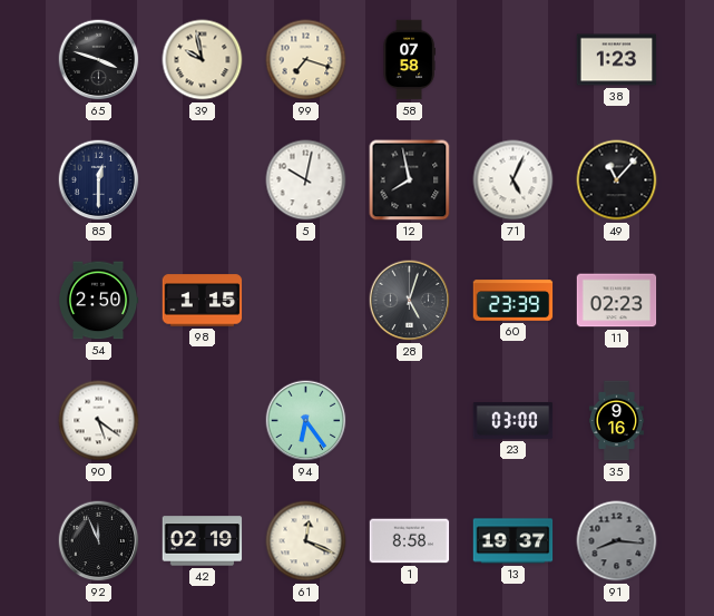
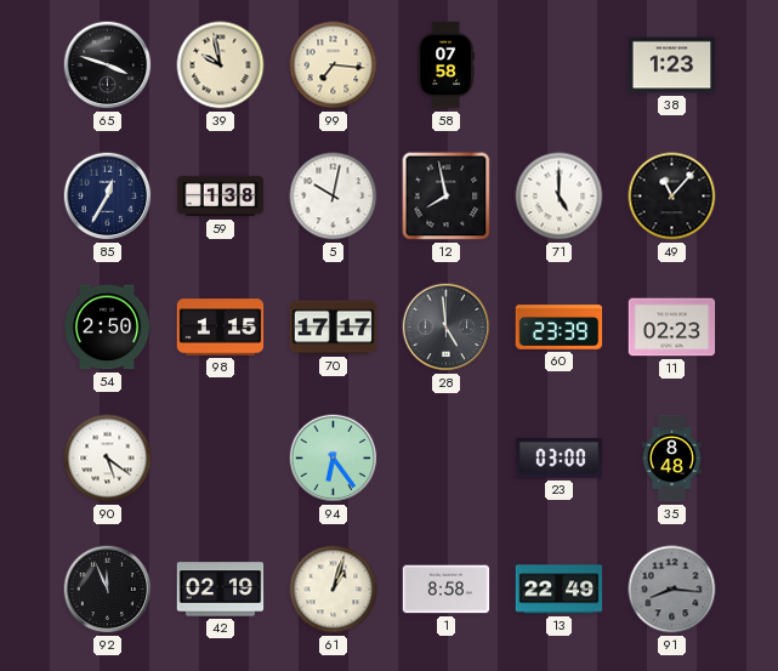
99: 7:18 -> 7:16 (334, 66)
85: 12:30 -> 12:35 (108, 197)
59: none -> 1:38 (221, 197)
71: 5:04 -> 5:00 (560, 197)
70: none -> 17:17 (334, 328)
28: 5:03 -> 4:59 (447, 328)
35: 9:16 -> 8:48 (672, 459)
61: 12:19 -> 1:03 (334, 590)
13: 19:37 -> 22:49 (560, 590)
